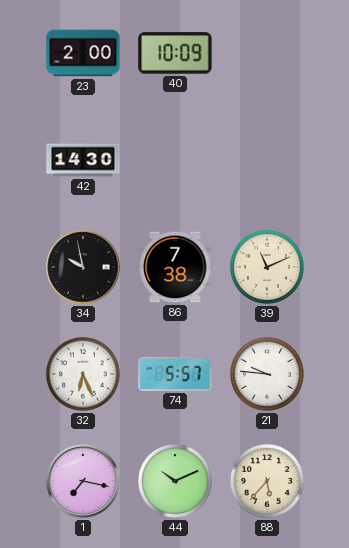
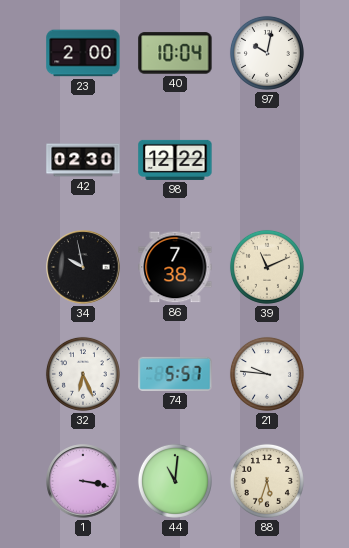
40: 10:09 -> 10:04 (175, 53)
97: none -> 10:02 (267, 53)
42: 14:30 -> 02:30 (83, 160)
98: none -> 12:22 (175, 160)
1: 7:17 -> 3:17 (83, 481)
44: 10:11 -> 11:01 (175, 481)
88: 5:37 -> 5:33 (267, 481)
